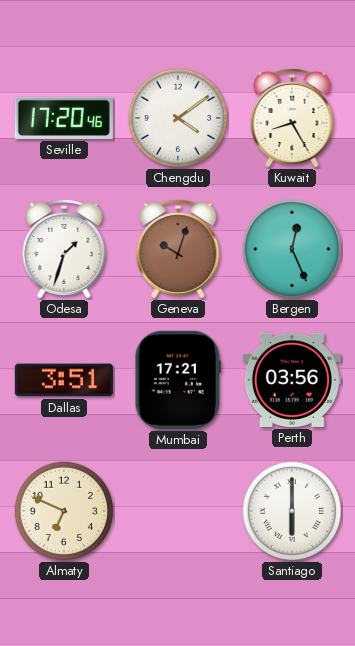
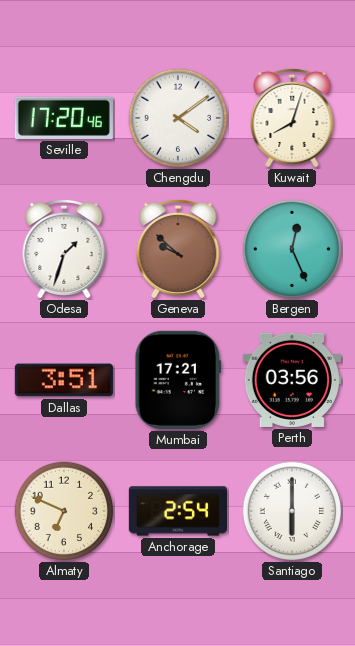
Kuwait: 8:25 -> 8:03 (292, 118)
Geneva: 10:03 -> 9:52 (178, 249)
Anchorage: none -> 2:54 (178, 511)
